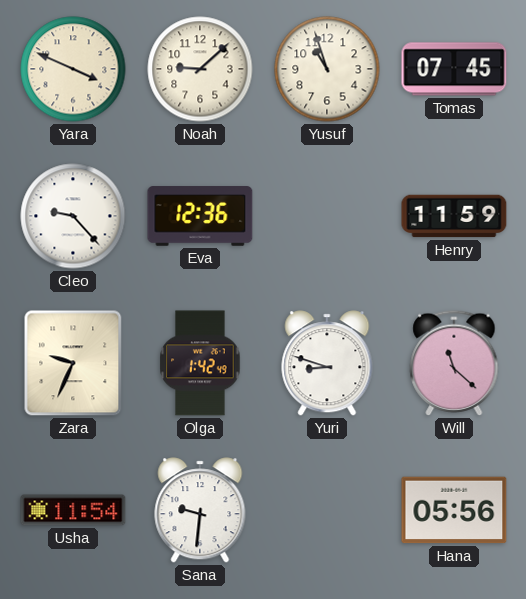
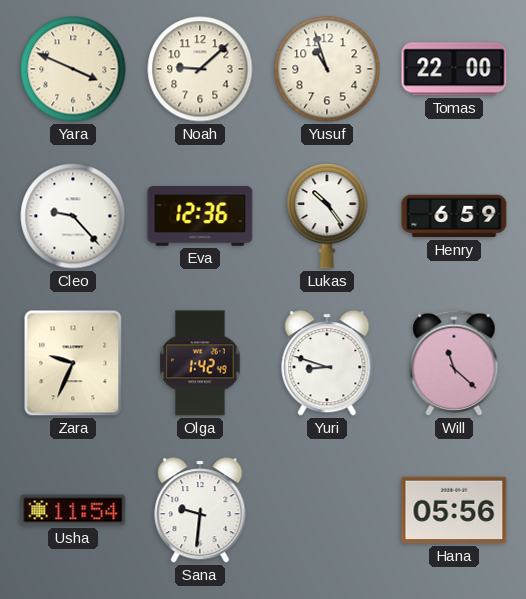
Tomas: 07:45 -> 22:00 (454, 69)
Lukas: none -> 10:24 (327, 216)
Henry: 11:59 -> 6:59 (454, 216)
